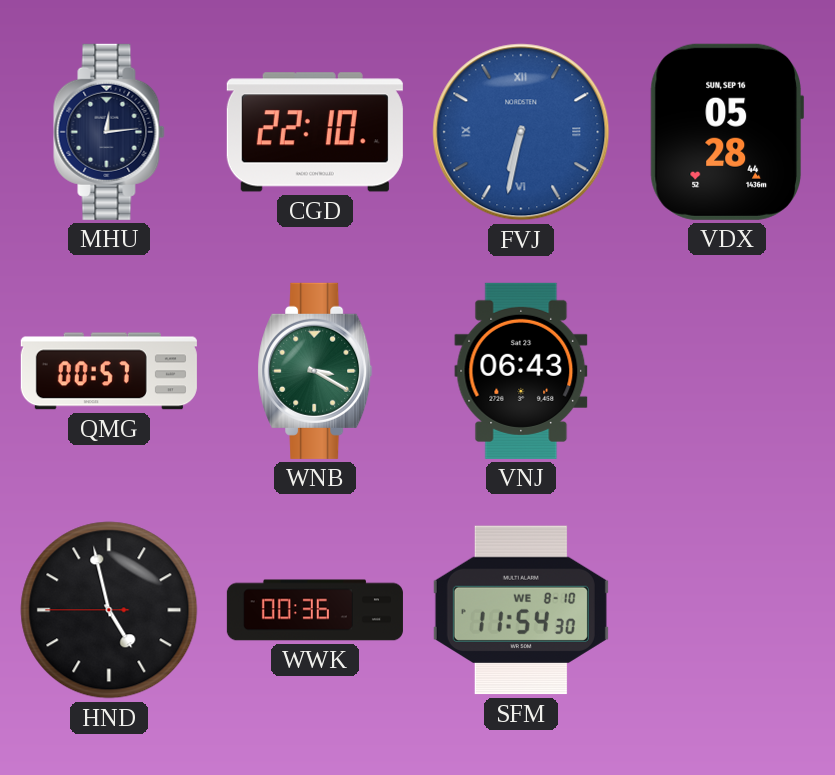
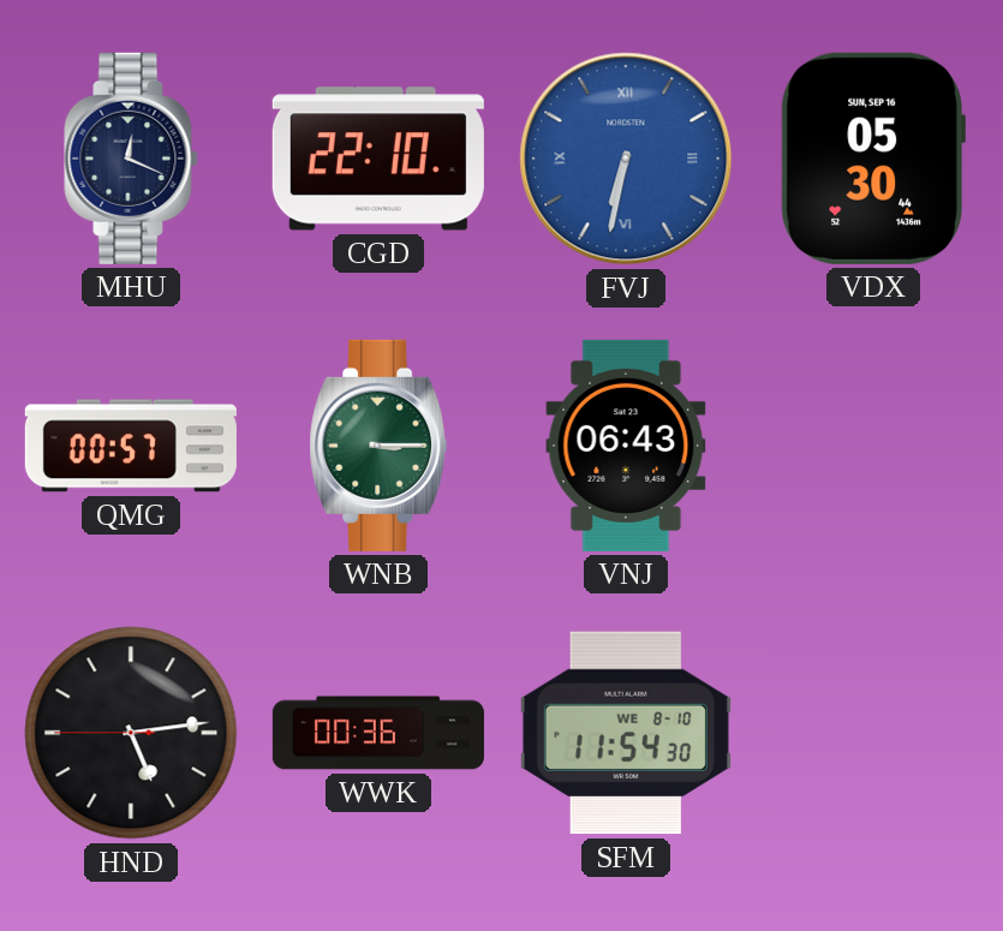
MHU: 12:14 -> 12:19 (131, 159)
VDX: 05:28 -> 05:30 (873, 159)
WNB: 3:20 -> 3:15 (378, 446)
HND: 4:57 -> 5:13 (131, 733)
